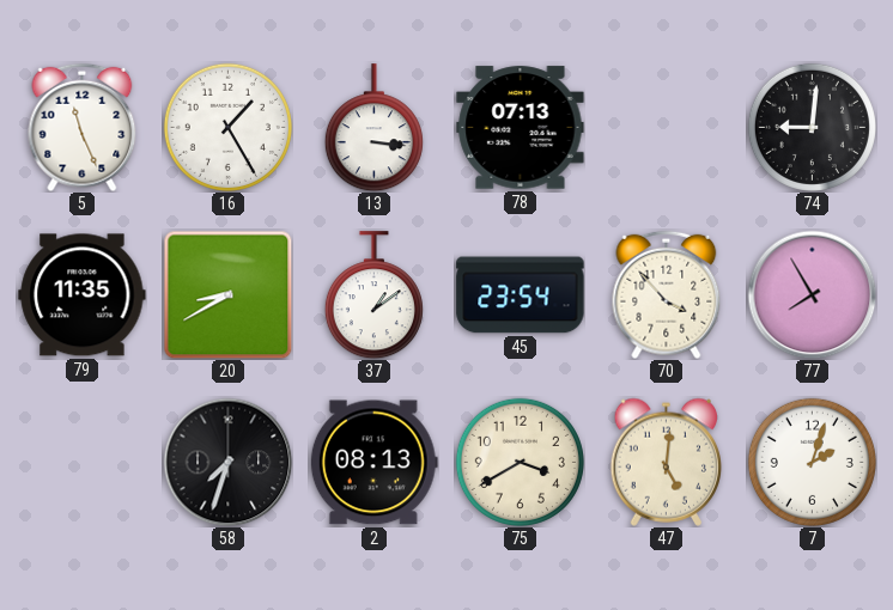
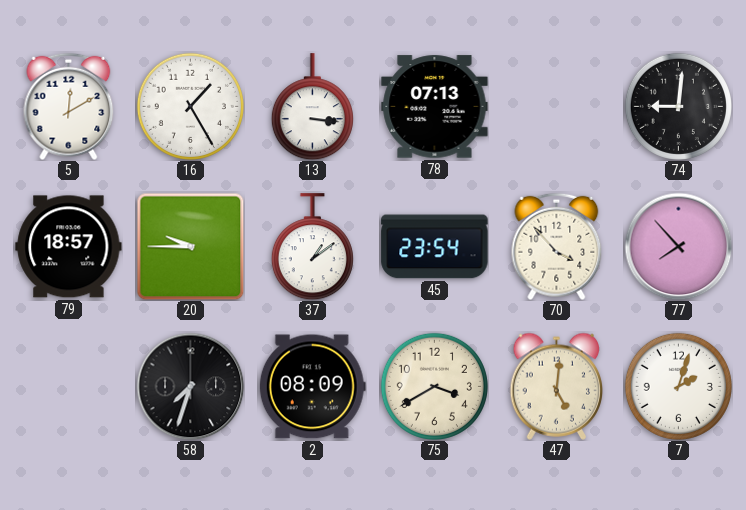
5: 11:26 -> 12:10 (69, 106)
79: 11:35 -> 18:57 (69, 247)
20: 8:40 -> 9:45 (190, 246)
77: 7:55 -> 7:53 (678, 246)
2: 08:13 -> 08:09 (312, 387)
